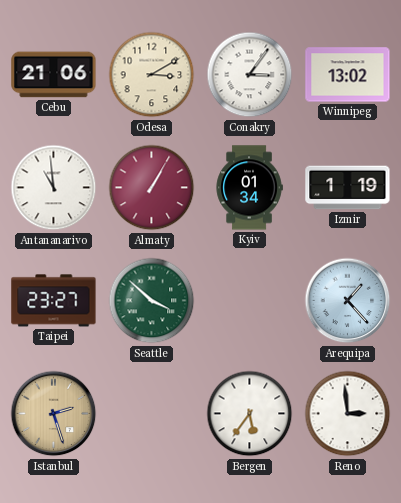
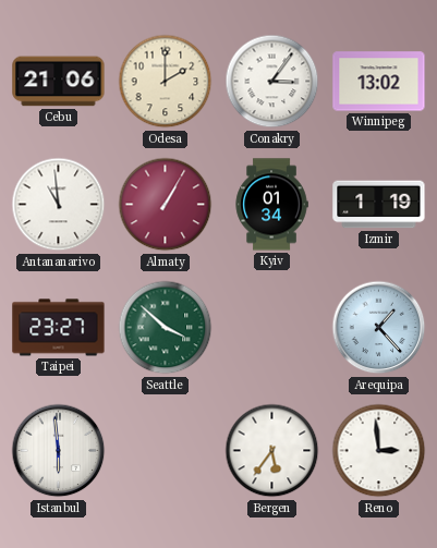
Odesa: 3:10 -> 2:00 (166, 82)
Istanbul: 2:27 -> 5:59 (59, 451)
Istanbul dial: champagne -> white (59, 451)
